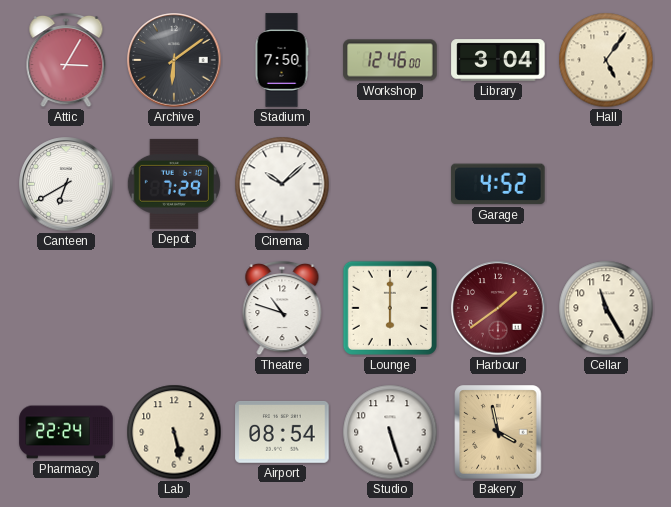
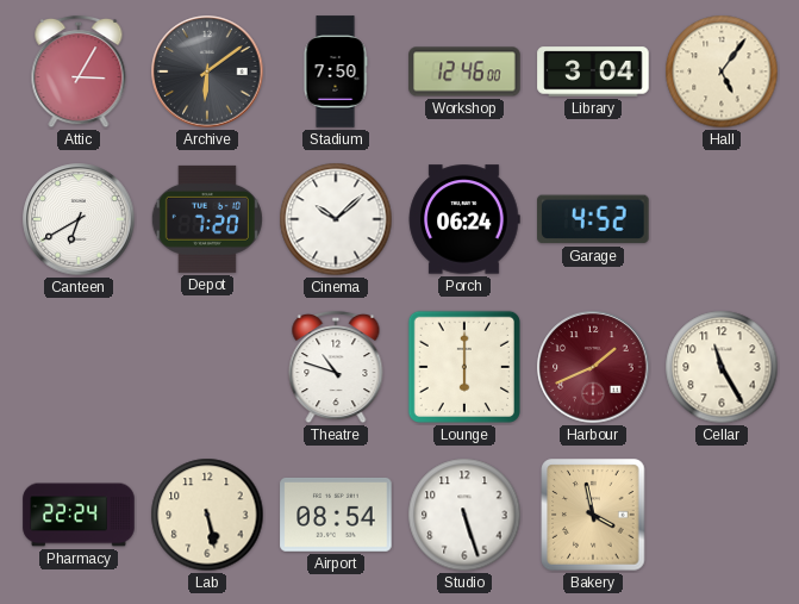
Depot: 7:29 -> 7:20 (207, 219)
Porch: none -> 06:24 (464, 219)
Harbour: 1:39 -> 1:41 (593, 367)
